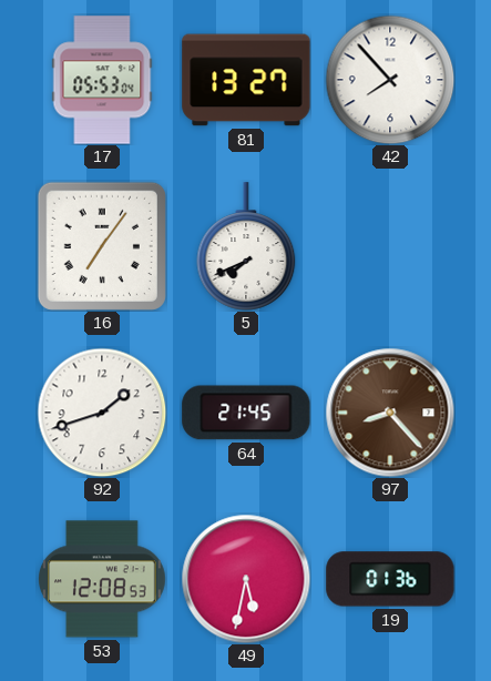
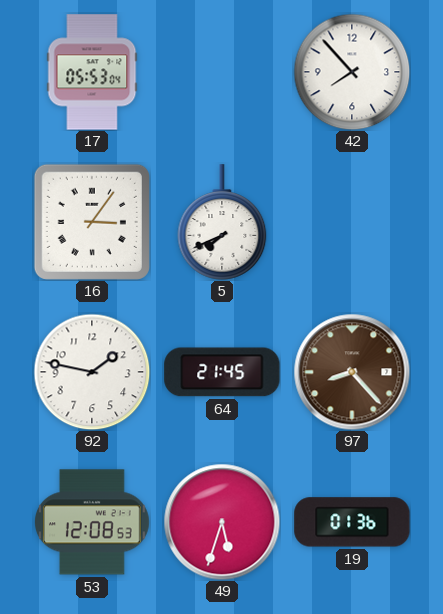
81: 13:27 -> none (246, 80)
16: 7:06 -> 3:06 (92, 222)
92: 1:42 -> 1:47 (92, 372)
49: 5:32 -> 5:33 (222, 522)
